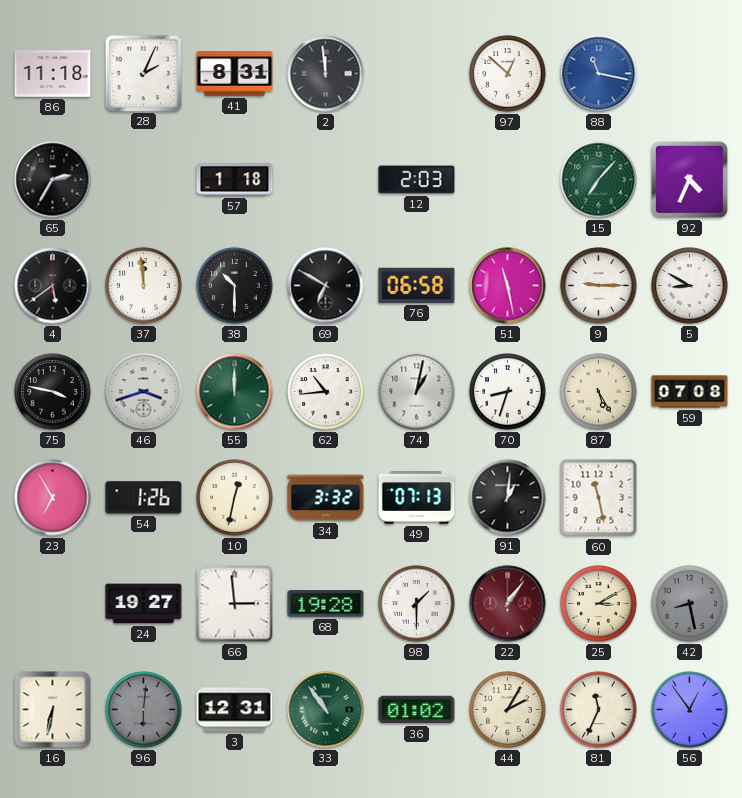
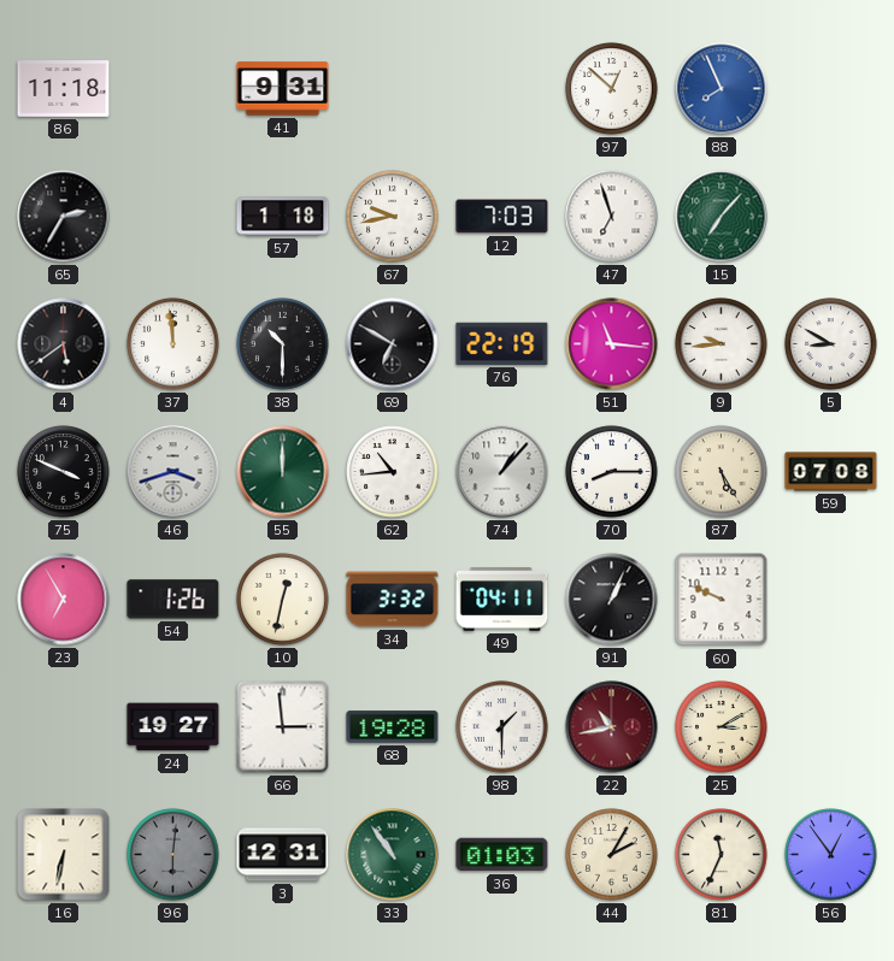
28: 2:04 -> none (143, 73)
41: 8:31 -> 9:31 (283, 89)
2: 11:59 -> none (326, 74)
88: 11:17 -> 7:56 (722, 89)
67: none -> 9:43 (393, 217)
12: 2:03 -> 7:03 (502, 217)
47: none -> 6:57 (612, 217)
92: 4:34 -> none (689, 179)
76: 06:58 -> 22:19 (502, 343)
51: 11:28 -> 11:16 (612, 344)
9: 9:15 -> 9:44 (722, 344)
75: 3:47 -> 3:49 (64, 472)
74: 1:02 -> 1:07 (502, 472)
70: 8:33 -> 8:15 (612, 472)
49: 07:13 -> 04:11 (502, 600)
91: 1:01 -> 1:04 (612, 600)
60: 11:28 -> 9:49 (722, 600)
22: 1:06 -> 10:43 (612, 727)
42: 8:28 -> none (690, 604)
36: 01:02 -> 01:03 (502, 855)
